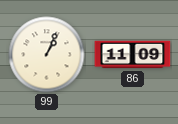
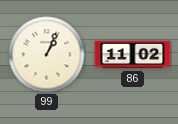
86: 11:09 -> 11:02 (133, 55)
